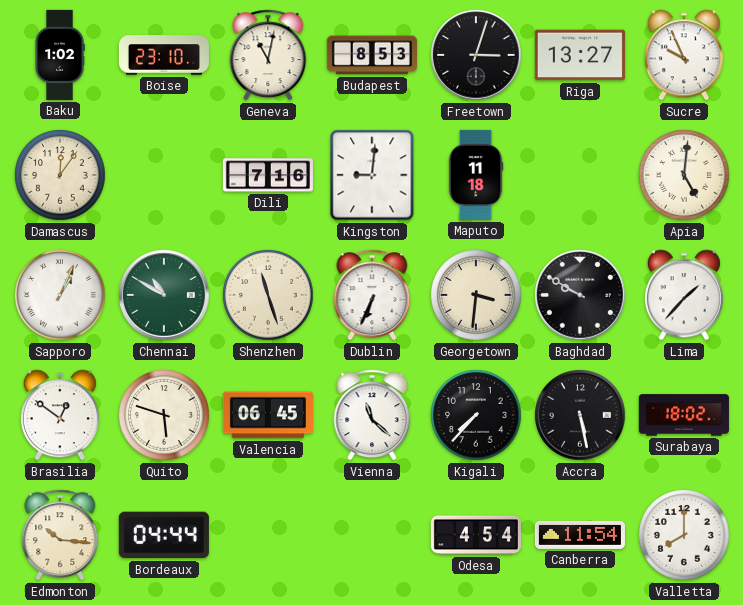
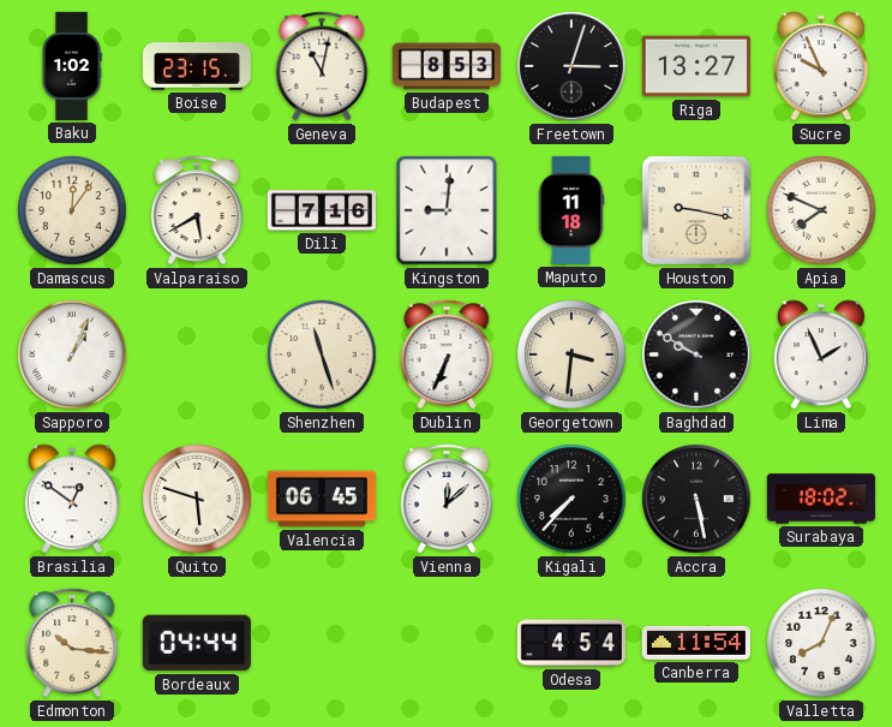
Boise: 23:10 -> 23:15 (197, 66)
Valparaiso: none -> 5:40 (197, 210)
Houston: none -> 9:17 (696, 210)
Apia: 5:01 -> 7:49 (821, 210)
Chennai: 10:50 -> none (164, 295)
Lima: 1:37 -> 1:56 (821, 354)
Vienna: 11:22 -> 12:08 (447, 499)
Valletta: 8:00 -> 8:04 (821, 643)
